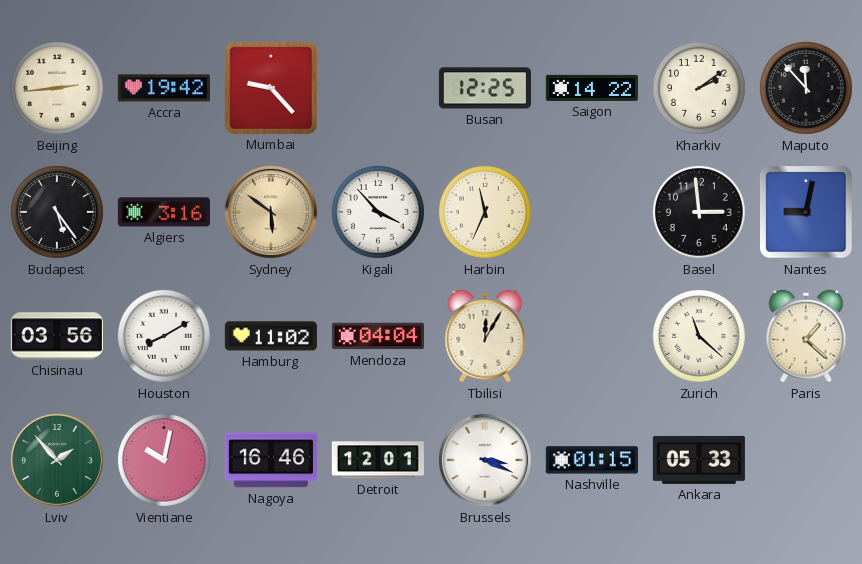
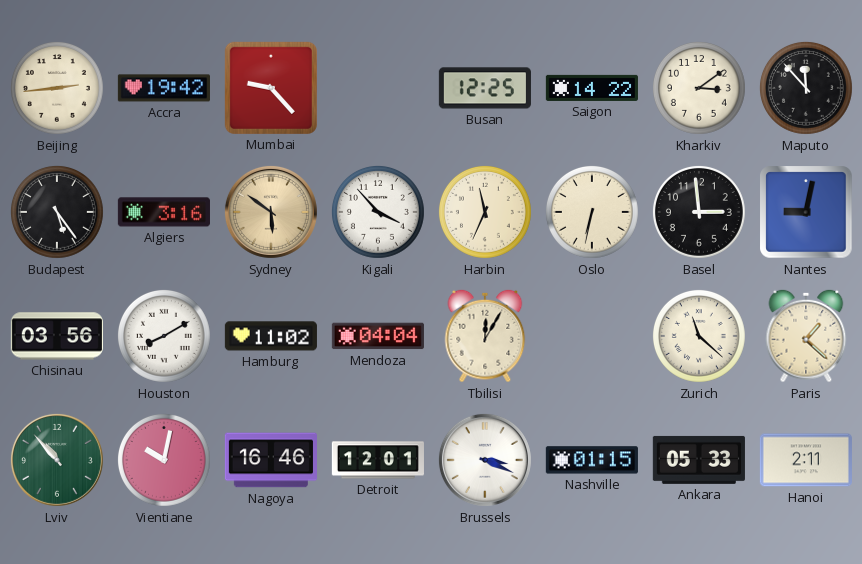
Kharkiv: 2:09 -> 3:09 (699, 88)
Oslo: none -> 6:32 (592, 212)
Lviv: 1:53 -> 10:53 (57, 460)
Hanoi: none -> 2:11 (806, 460)
